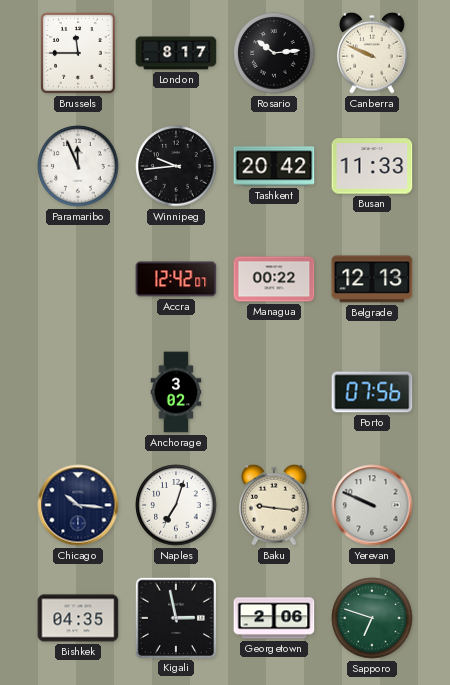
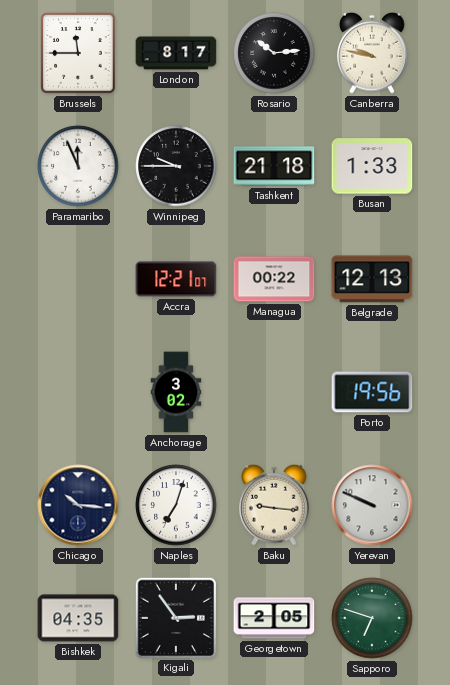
Canberra: 9:49 -> 9:47 (372, 53)
Winnipeg: 9:44 -> 9:45 (176, 166)
Tashkent: 20:42 -> 21:18 (274, 166)
Busan: 11:33 -> 1:33 (372, 166)
Accra: 12:42 -> 12:21 (176, 279)
Porto: 07:56 -> 19:56 (372, 392)
Kigali: 2:58 -> 2:54 (175, 617)
Georgetown: 2:06 -> 2:05 (274, 618)
